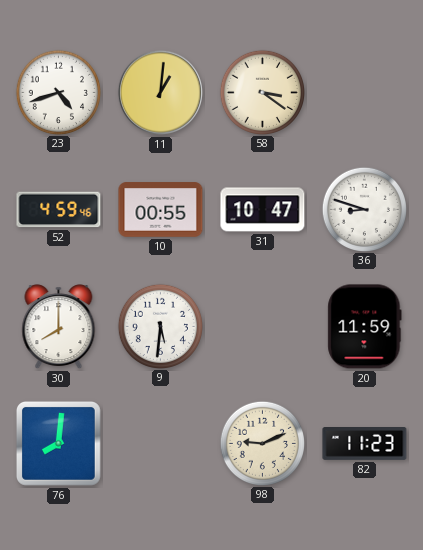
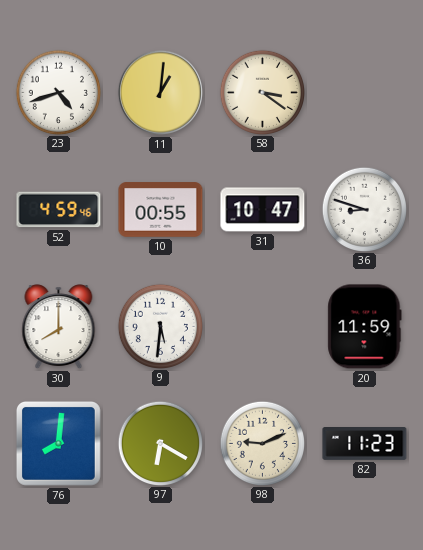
97: none -> 6:20 (160, 443)
